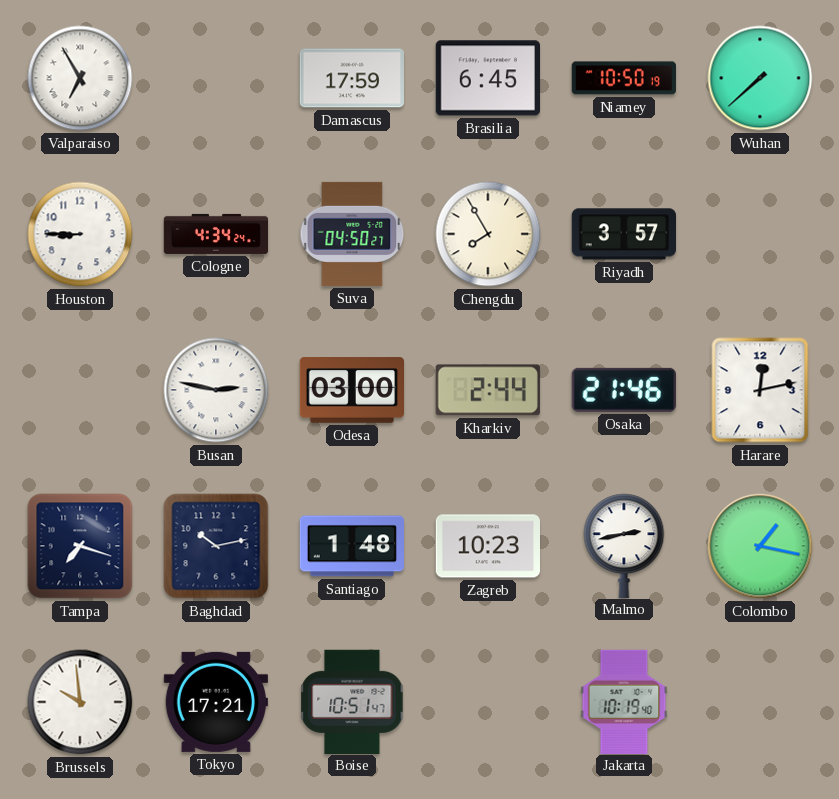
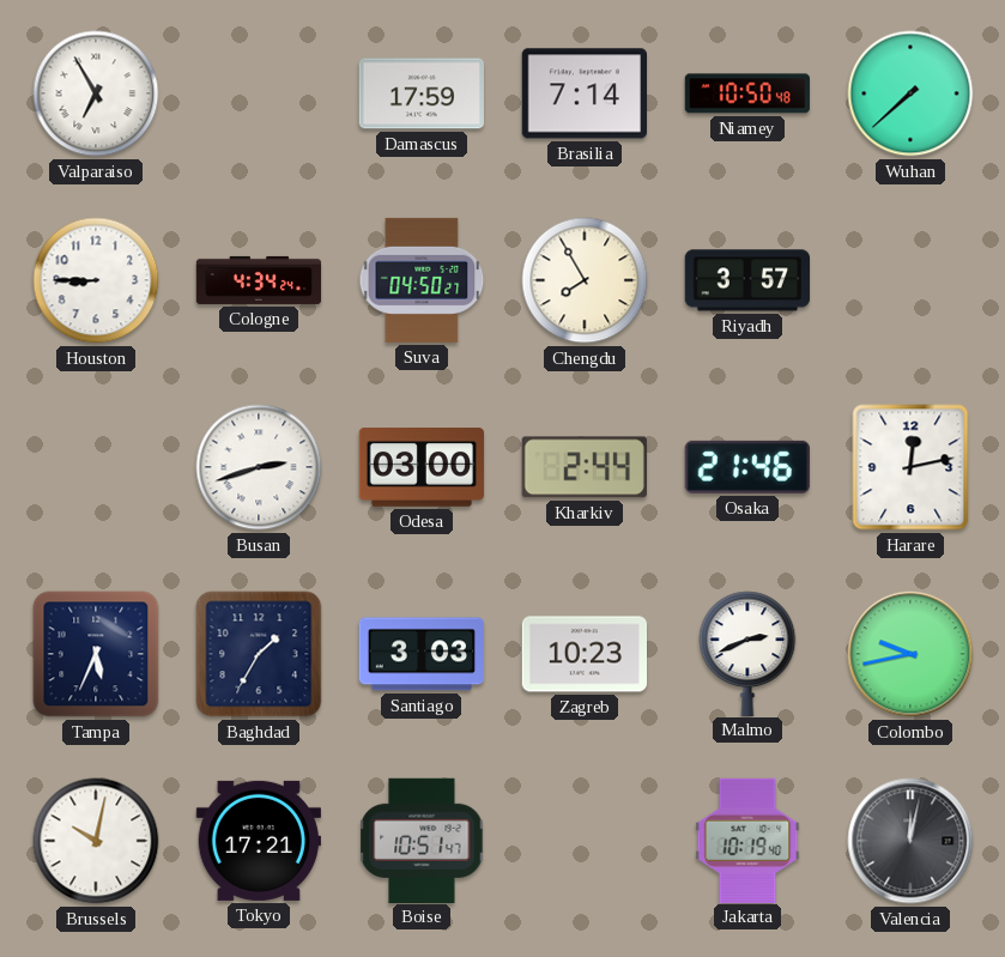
Brasilia: 6:45 -> 7:14 (583, 93)
Niamey: 10:50:19 -> 10:50:48 (747, 93)
Busan: 2:47 -> 2:42 (259, 467)
Tampa: 7:18 -> 5:34 (96, 654)
Baghdad: 10:13 -> 1:35 (259, 654)
Santiago: 1:48 -> 3:03 (422, 654)
Malmo: 2:43 -> 2:41 (747, 653)
Colombo: 1:17 -> 9:43 (910, 654)
Brussels: 9:59 -> 10:02 (96, 841)
Valencia: none -> 12:02 (910, 841)
